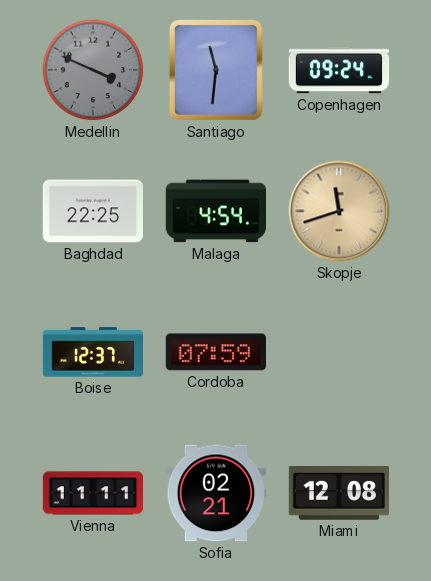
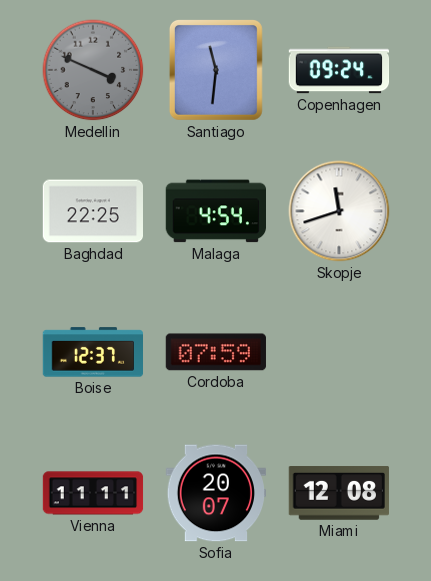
Skopje dial: champagne -> white (339, 211)
Sofia: 02:21 -> 20:07 (215, 493)
